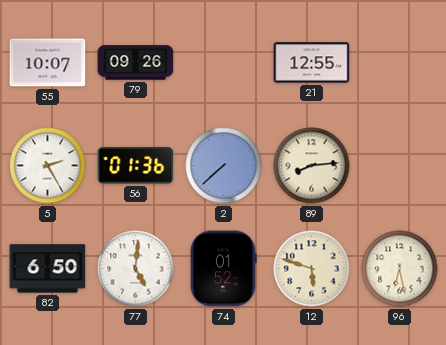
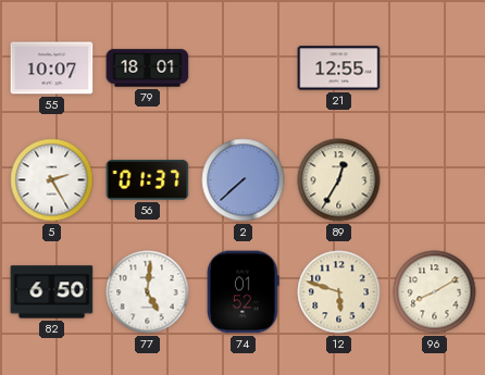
79: 09:26 -> 18:01 (148, 68)
56: 01:36 -> 01:37 (148, 179)
89: 8:14 -> 12:35 (339, 180)
96: 6:28 -> 8:10 (435, 292)
